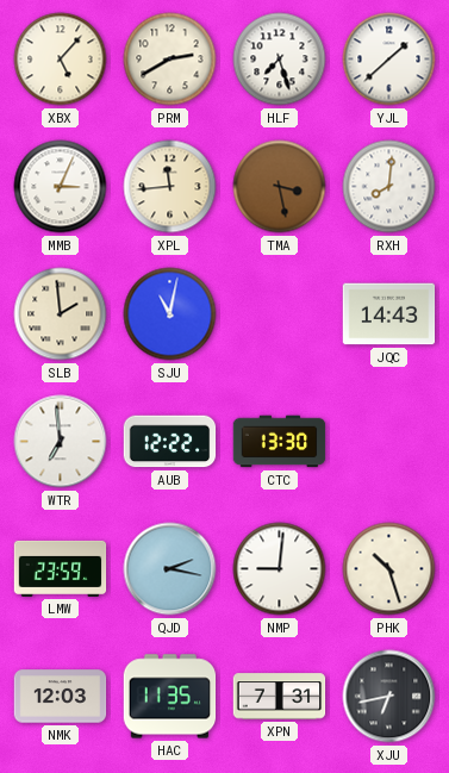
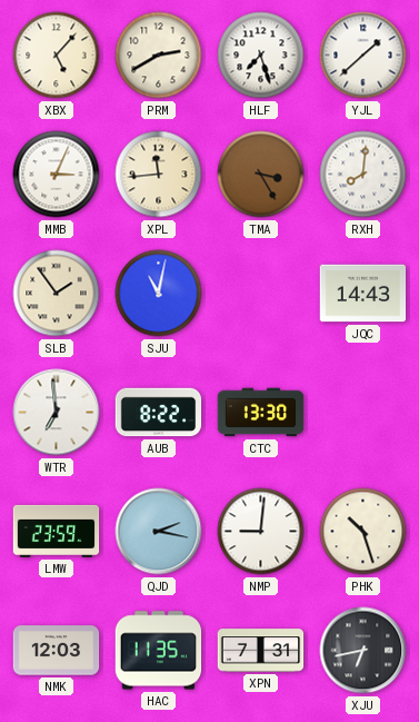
TMA: 3:28 -> 3:25 (261, 175)
SLB: 1:59 -> 1:54 (57, 294)
AUB: 12:22 -> 8:22 (159, 413)
